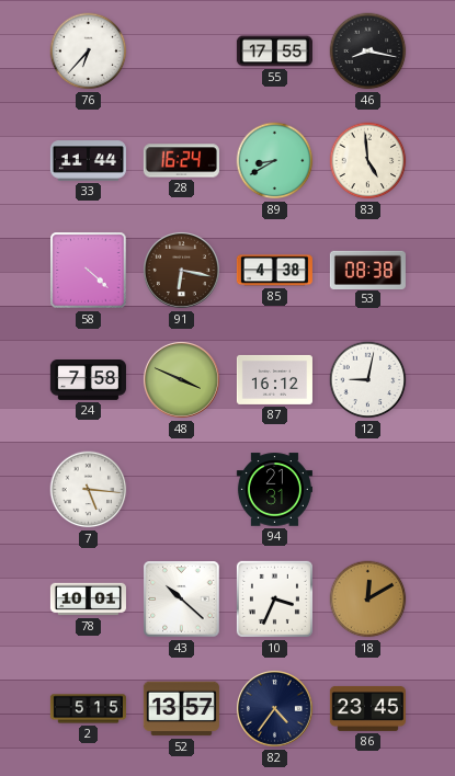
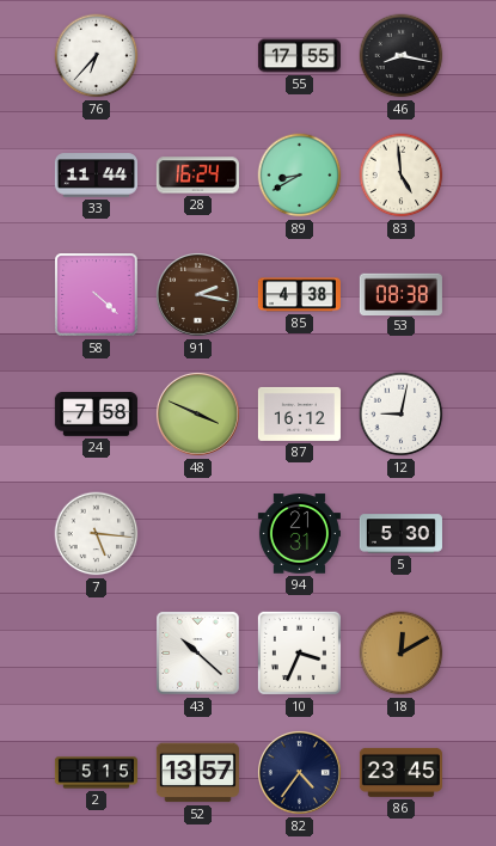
91: 6:17 -> 2:17 (197, 294)
5: none -> 5:30 (400, 534)
78: 10:01 -> none (88, 600)
